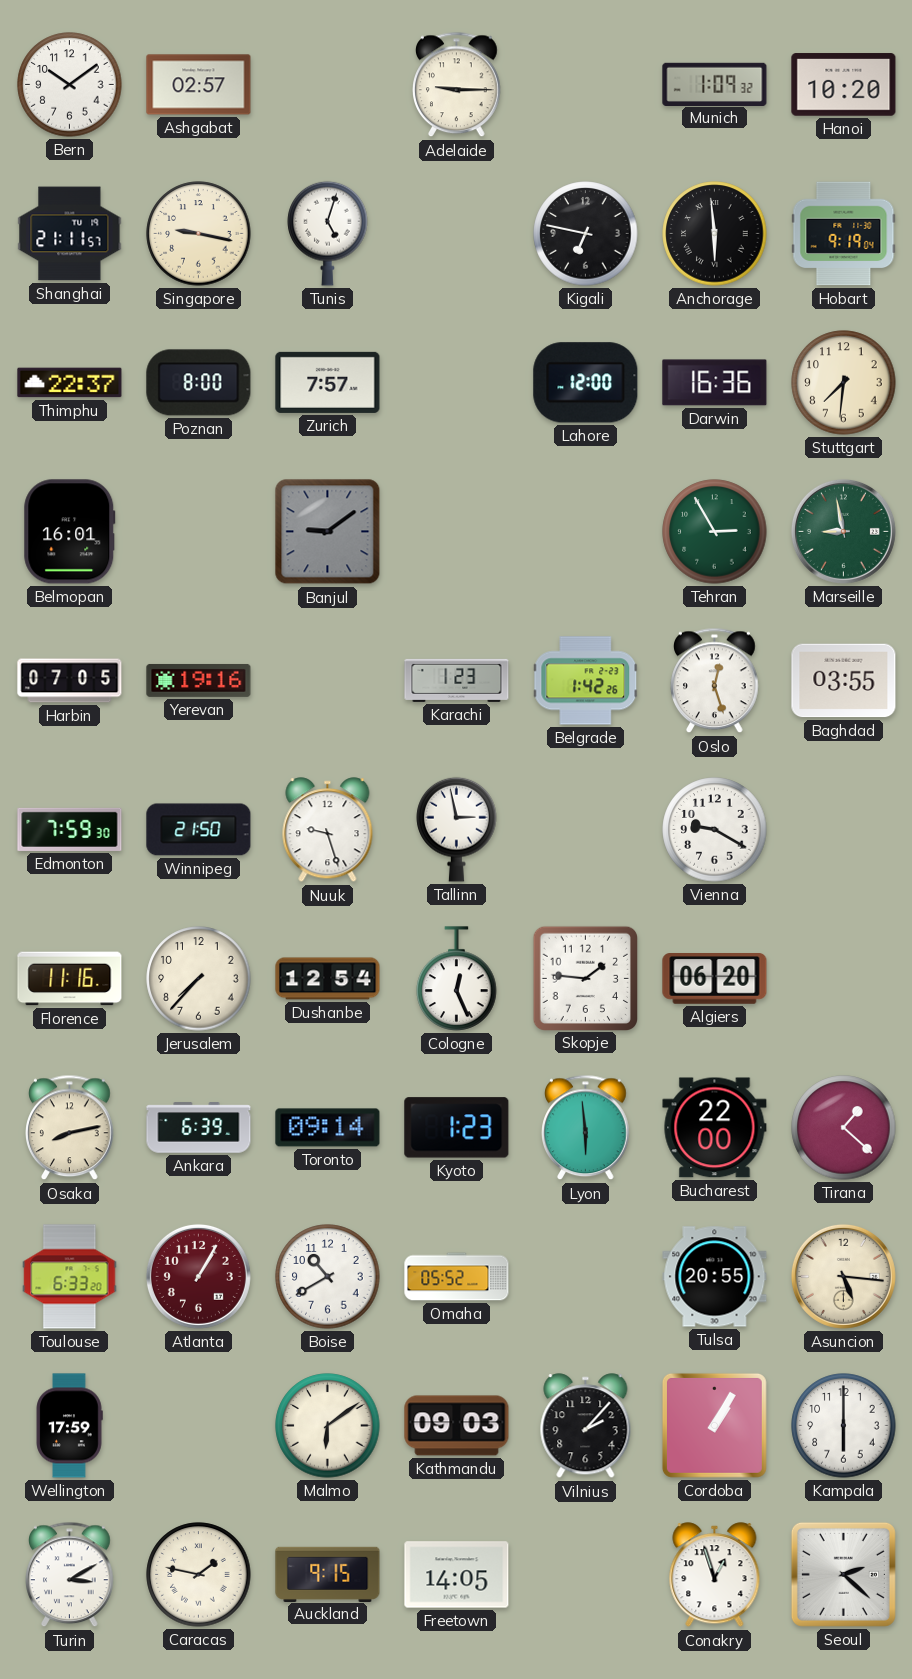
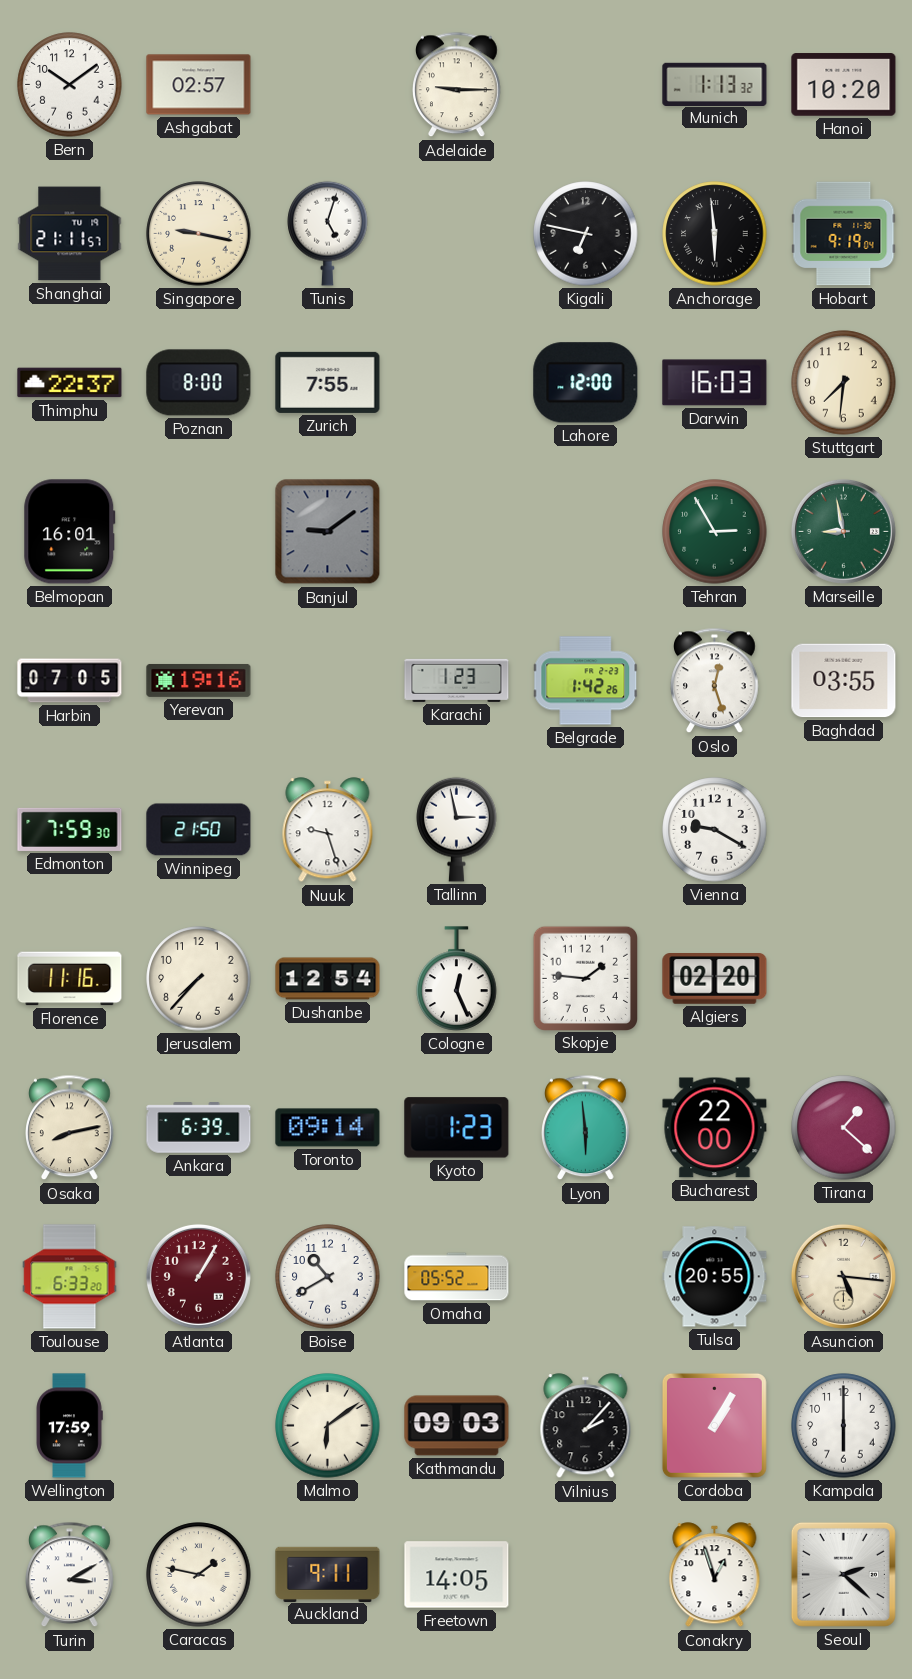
Munich: 1:09 -> 1:13 (715, 84)
Zurich: 7:57 -> 7:55 (328, 382)
Darwin: 16:36 -> 16:03 (715, 383)
Algiers: 06:20 -> 02:20 (715, 979)
Auckland: 9:15 -> 9:11 (328, 1574)
